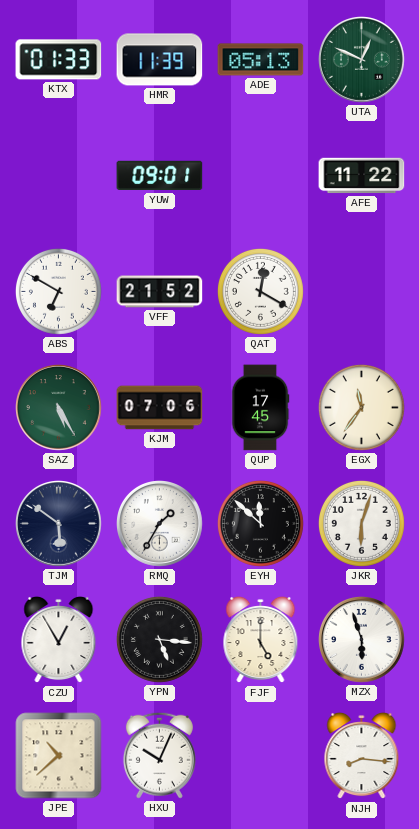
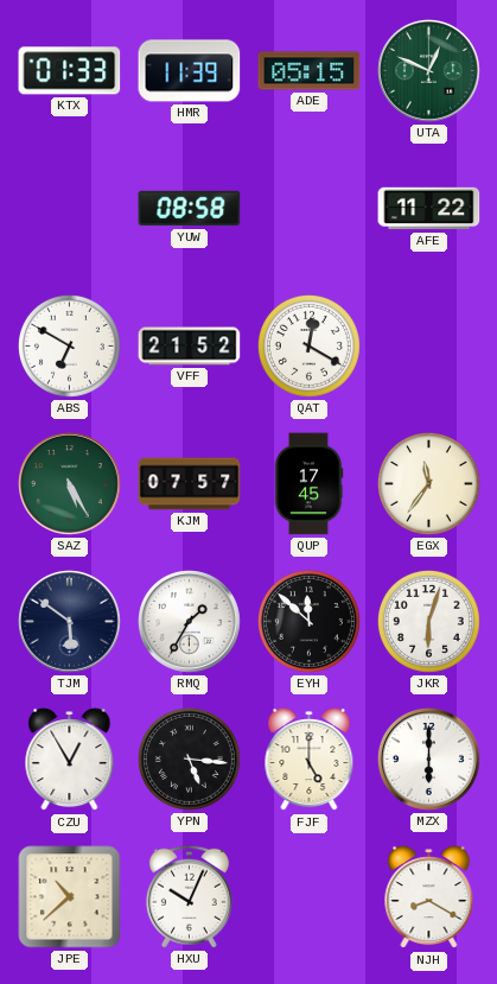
ADE: 05:13 -> 05:15 (310, 71)
YUW: 09:01 -> 08:58 (190, 209)
KJM: 07:06 -> 07:57 (190, 484)
MZX: 5:57 -> 6:00 (429, 760)
NJH: 8:16 -> 8:20 (429, 897)
